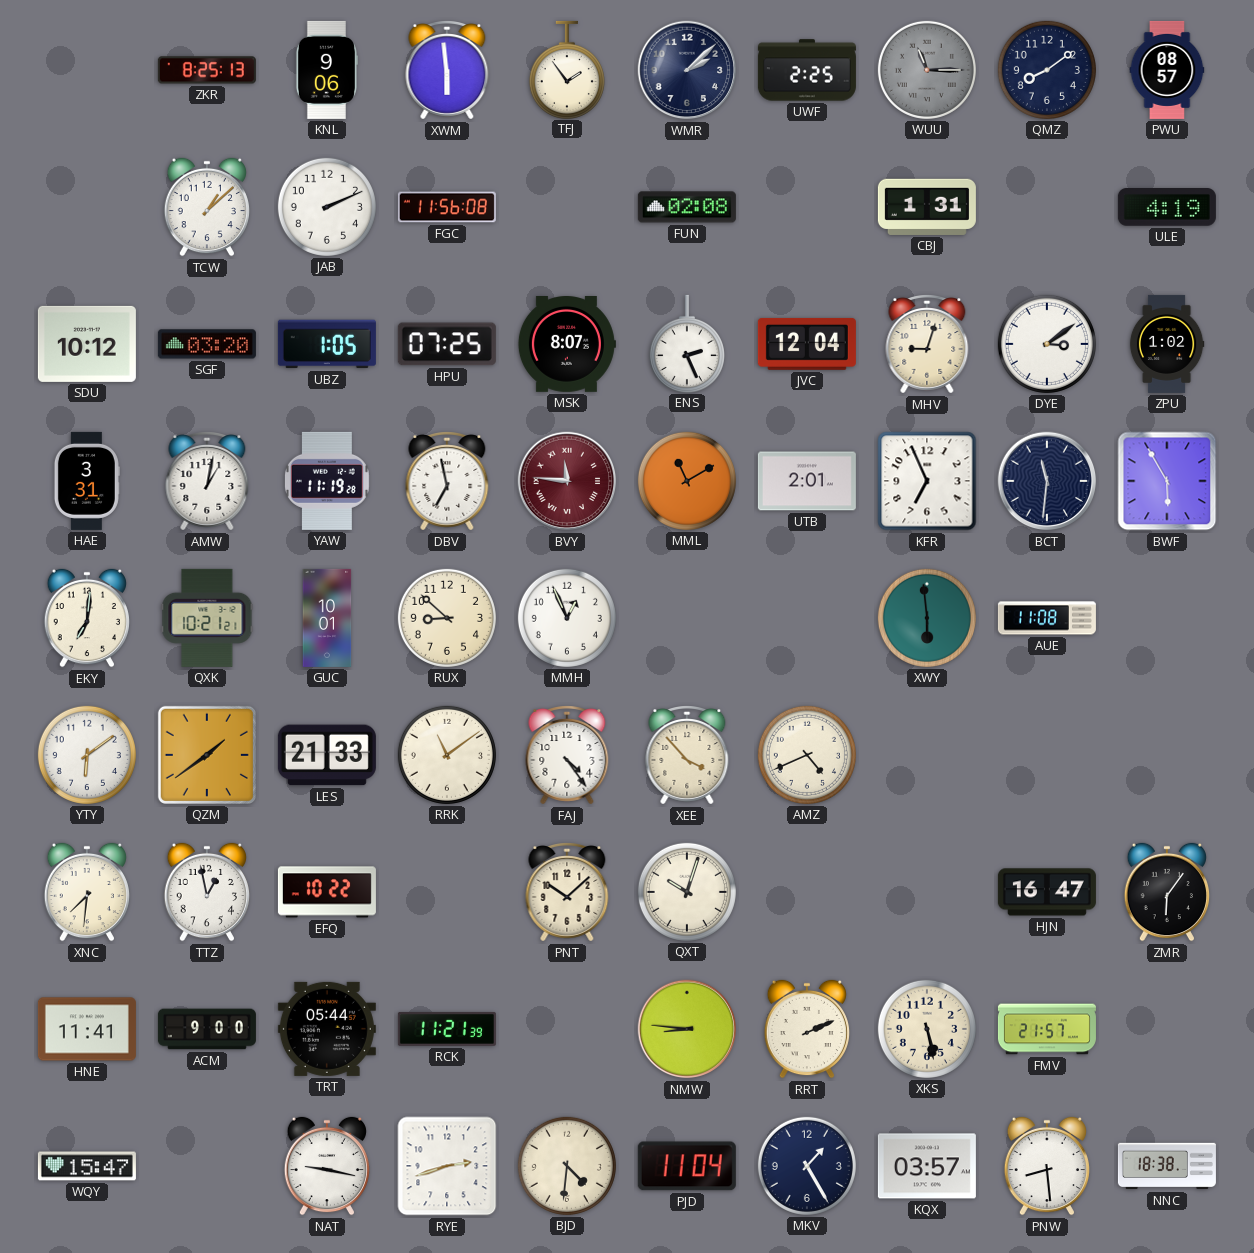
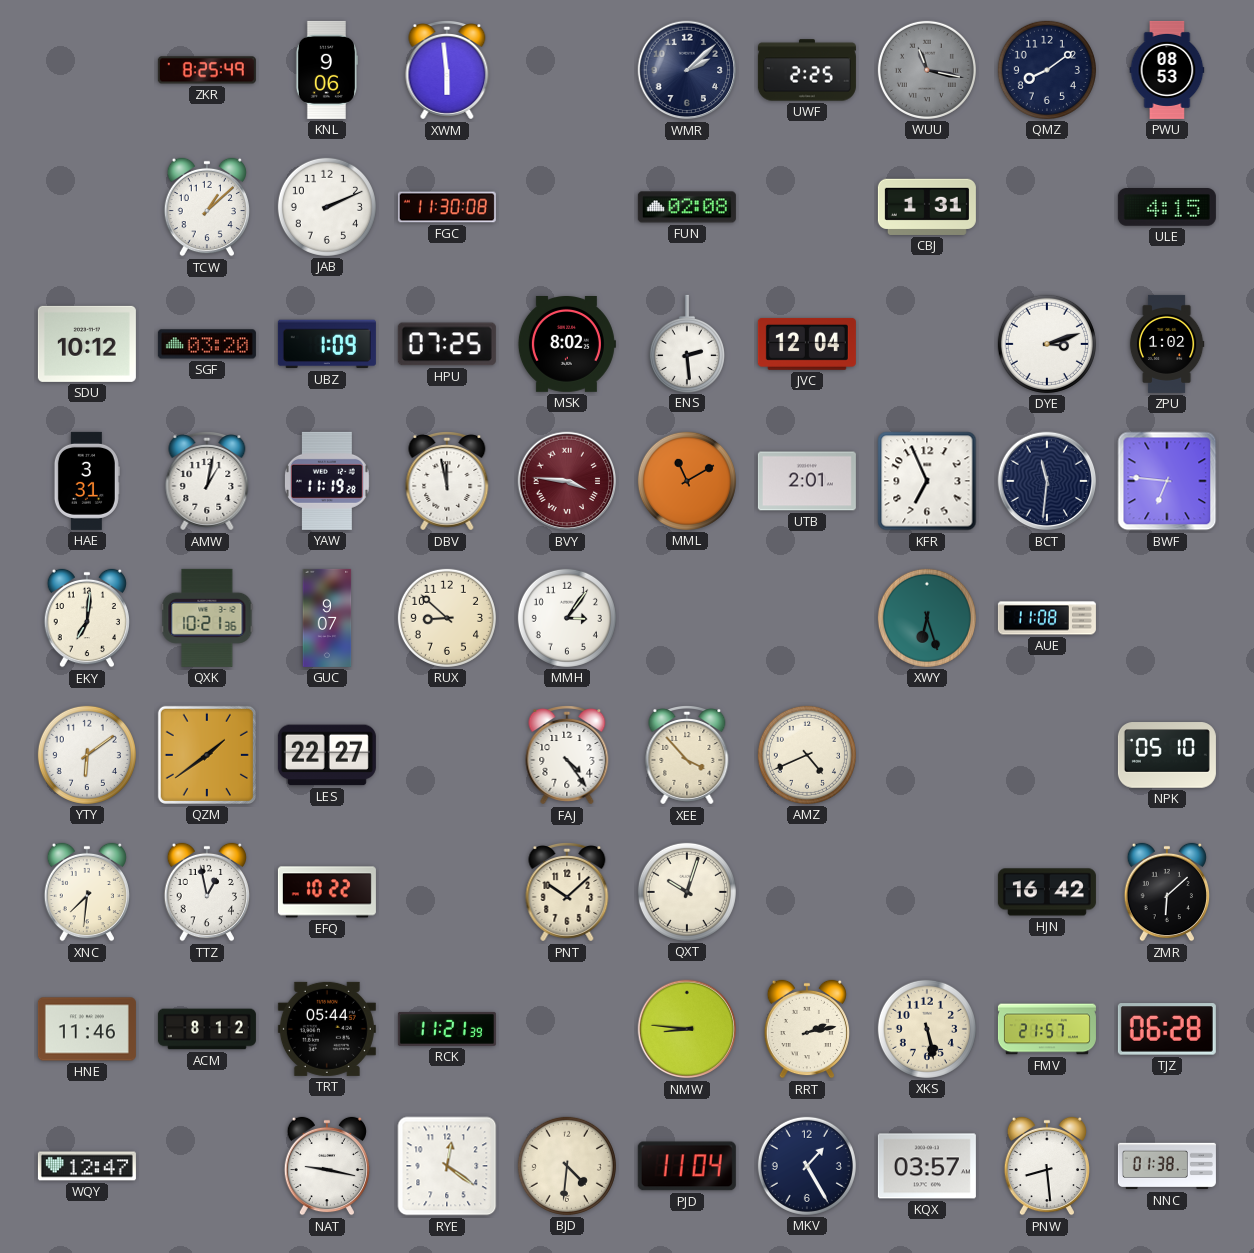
ZKR: 8:25:13 -> 8:25:49 (207, 70)
TFJ: 1:54 -> none (567, 69)
WUU: 11:15 -> 11:17 (927, 70)
PWU: 08:57 -> 08:53 (1167, 70)
FGC: 11:56 -> 11:30 (447, 207)
ULE: 4:19 -> 4:15 (1167, 208)
UBZ: 1:05 -> 1:09 (327, 344)
MSK: 8:07 -> 8:02 (566, 345)
ENS: 2:26 -> 2:29 (687, 343)
MHV: 9:03 -> none (927, 345)
DYE: 3:09 -> 3:12 (1047, 344)
DBV: 6:58 -> 11:58 (447, 482)
BVY: 11:46 -> 3:46 (567, 481)
BWF: 5:55 -> 6:46 (1167, 481)
QXK: 10:21:21 -> 10:21:36 (207, 618)
GUC: 10:01 -> 9:07 (327, 618)
MMH: 12:56 -> 3:06 (567, 618)
XWY: 5:59 -> 6:27 (927, 618)
LES: 21:33 -> 22:27 (327, 755)
RRK: 11:09 -> none (447, 755)
NPK: none -> 05:10 (1167, 755)
HJN: 16:47 -> 16:42 (1047, 892)
ZMR: 6:06 -> 6:08 (1166, 892)
HNE: 11:41 -> 11:46 (87, 1029)
ACM: 9:00 -> 8:12 (207, 1029)
RRT: 2:11 -> 2:13 (806, 1029)
TJZ: none -> 06:28 (1167, 1029)
WQY: 15:47 -> 12:47 (87, 1166)
RYE: 2:42 -> 12:21 (447, 1166)
NNC: 18:38 -> 01:38 (1167, 1166)
